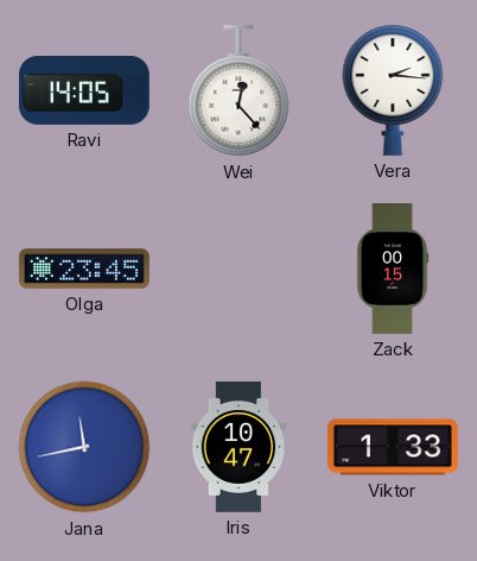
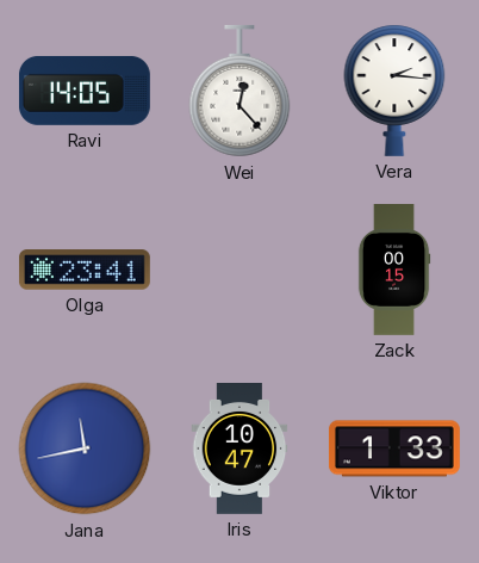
Olga: 23:45 -> 23:41 (85, 270)
